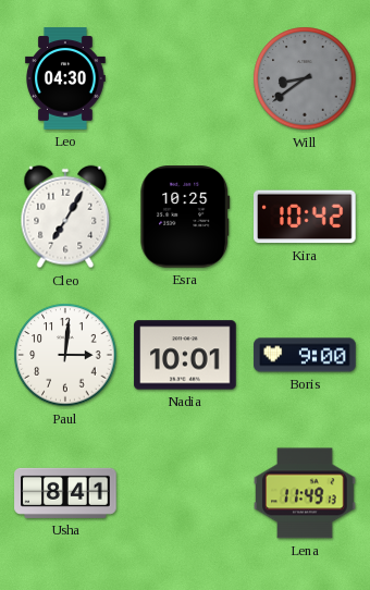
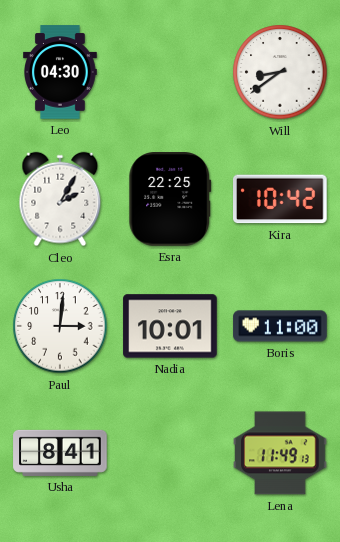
Will dial: grey -> white (280, 72)
Cleo: 7:05 -> 2:05 (60, 199)
Esra: 10:25 -> 22:25 (170, 199)
Boris: 9:00 -> 11:00 (280, 326)
